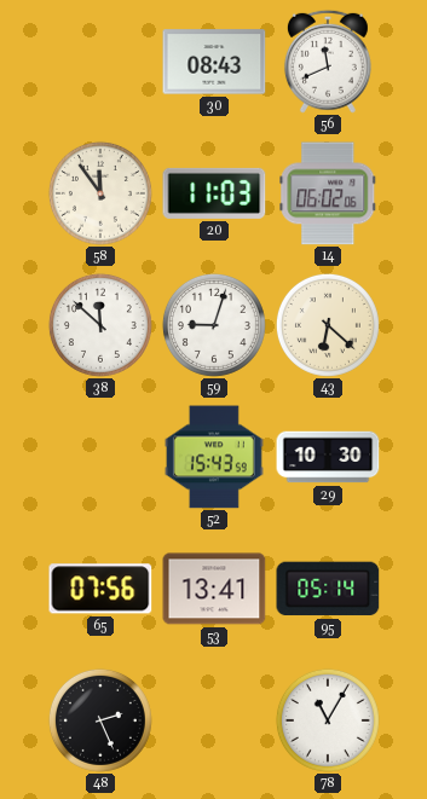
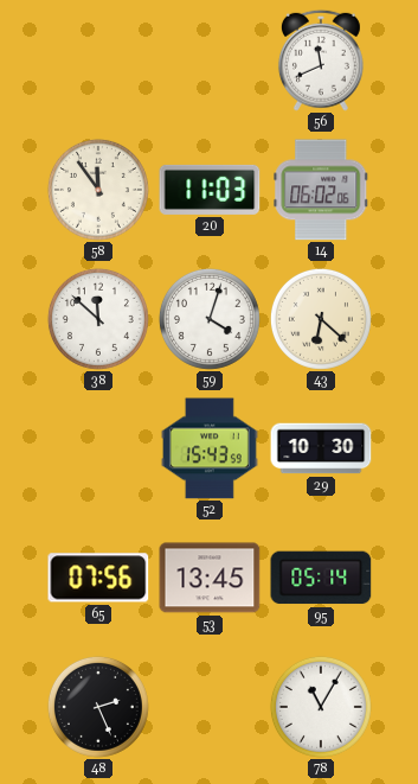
30: 08:43 -> none (214, 62)
59: 9:03 -> 4:03 (210, 319)
53: 13:41 -> 13:45 (210, 578)
